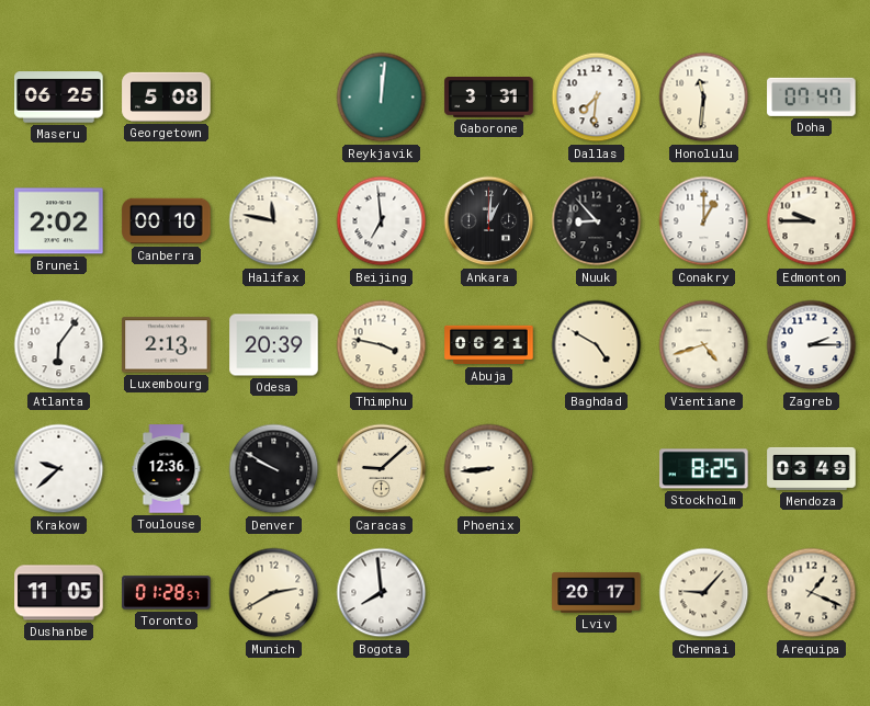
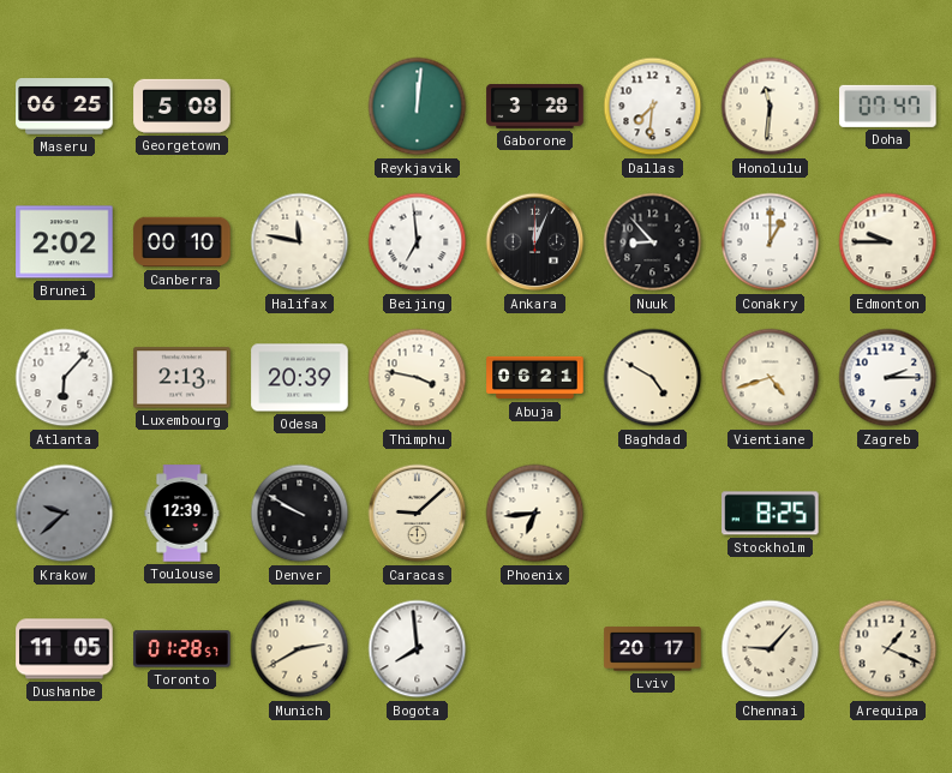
Gaborone: 3:31 -> 3:28 (535, 107)
Ankara: 1:01 -> 12:04 (535, 242)
Atlanta: 6:06 -> 6:07 (65, 378)
Krakow dial: white -> grey (65, 514)
Toulouse: 12:36 -> 12:39 (182, 514)
Phoenix: 8:44 -> 6:44 (535, 514)
Mendoza: 03:49 -> none (812, 468)
